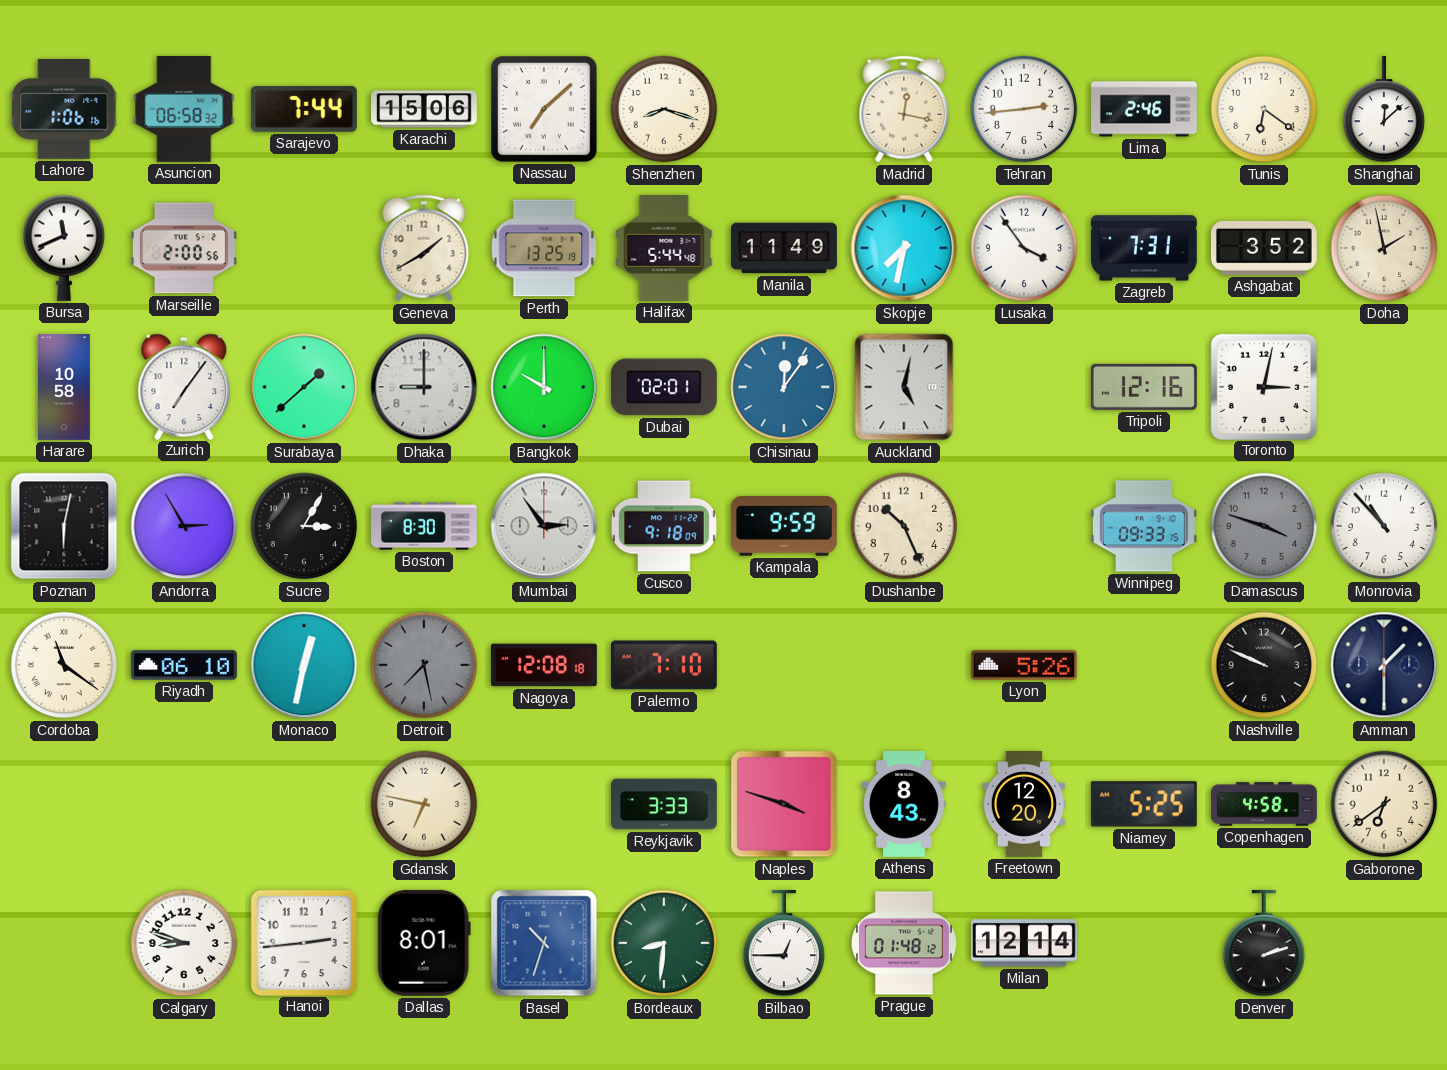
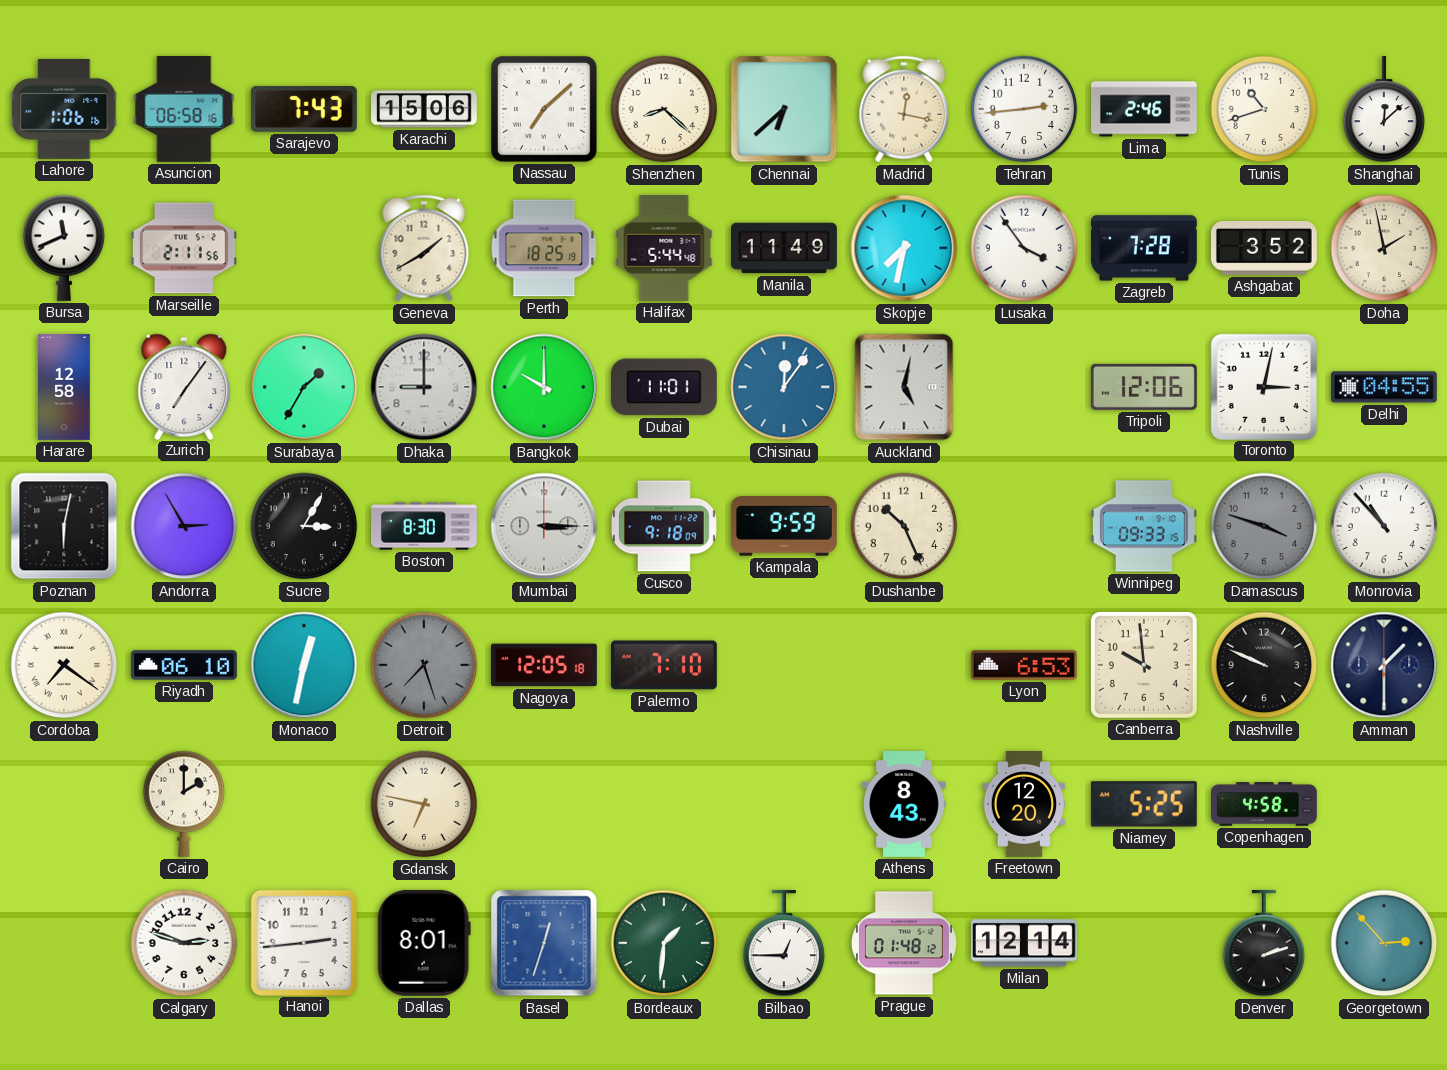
Asuncion: 06:58:32 -> 06:58:16 (184, 109)
Sarajevo: 7:44 -> 7:43 (304, 110)
Shenzhen: 8:18 -> 8:22 (664, 109)
Chennai: none -> 6:38 (784, 109)
Tunis: 6:21 -> 10:42 (1264, 109)
Marseille: 2:00 -> 2:11 (184, 248)
Perth: 13:25 -> 18:25 (544, 248)
Zagreb: 7:31 -> 7:28 (1144, 248)
Harare: 10:58 -> 12:58 (64, 388)
Surabaya: 1:38 -> 1:35 (304, 387)
Dubai: 02:01 -> 11:01 (664, 387)
Tripoli: 12:16 -> 12:06 (1144, 387)
Delhi: none -> 04:55 (1384, 387)
Mumbai: 2:54 -> 3:15 (544, 526)
Cordoba: 11:21 -> 7:21 (64, 665)
Detroit: 7:28 -> 7:27 (424, 665)
Nagoya: 12:08 -> 12:05 (544, 665)
Lyon: 5:26 -> 6:53 (1024, 665)
Canberra: none -> 9:59 (1144, 665)
Cairo: none -> 2:00 (184, 804)
Reykjavik: 3:33 -> none (665, 804)
Naples: 3:48 -> none (784, 804)
Gaborone: 6:39 -> none (1384, 804)
Calgary: 8:48 -> 2:48 (184, 943)
Basel: 10:33 -> 12:33 (544, 943)
Bordeaux: 8:31 -> 1:31 (664, 943)
Georgetown: none -> 2:53 (1384, 943)
